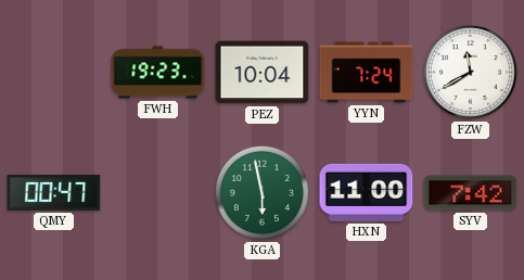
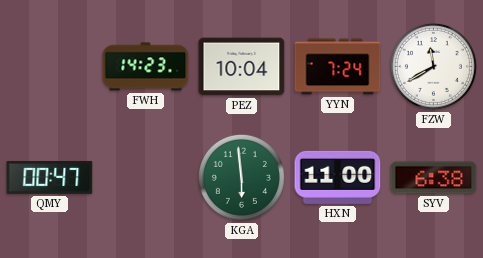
FWH: 19:23 -> 14:23 (146, 67)
KGA: 5:58 -> 5:59 (241, 177)
SYV: 7:42 -> 6:38 (434, 178)
